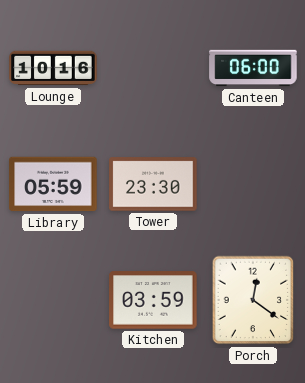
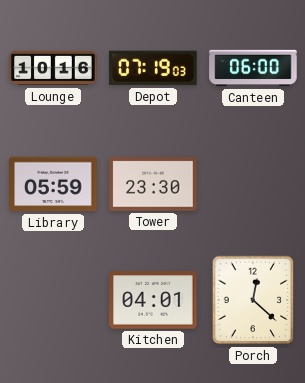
Depot: none -> 07:19 (153, 68)
Kitchen: 03:59 -> 04:01 (153, 300)
Porch: 12:21 -> 12:22 (253, 300)
